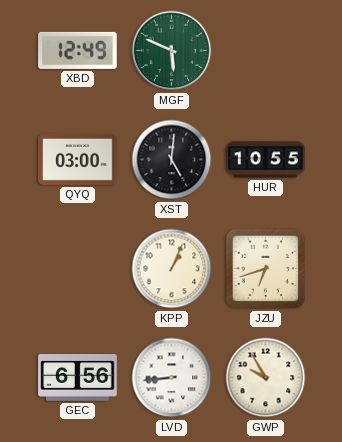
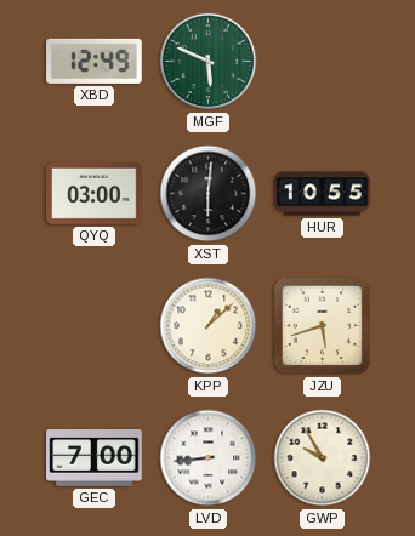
XST: 5:01 -> 6:01 (209, 194)
KPP: 1:04 -> 1:08 (209, 326)
JZU: 6:42 -> 5:42 (323, 326)
GEC: 6:56 -> 7:00 (95, 458)
